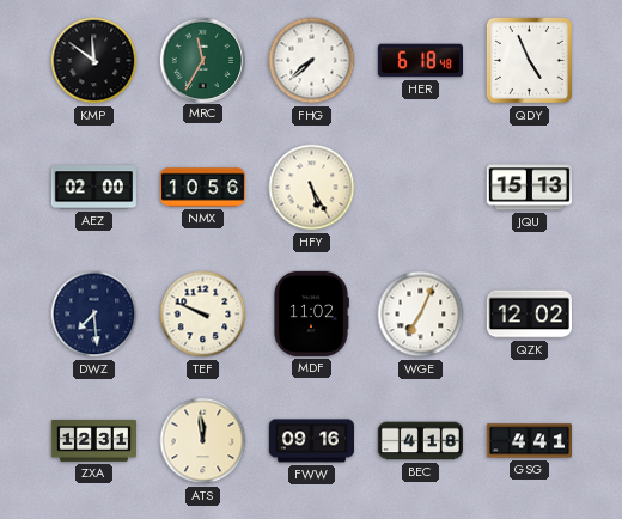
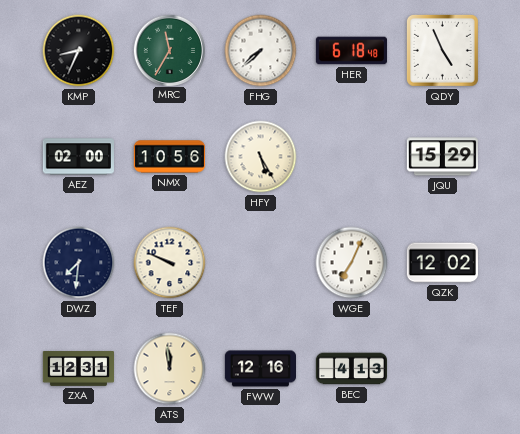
KMP: 11:51 -> 8:34 (79, 51)
JQU: 15:13 -> 15:29 (442, 157)
DWZ: 7:29 -> 7:31 (79, 263)
MDF: 11:02 -> none (311, 313)
FWW: 09:16 -> 12:16 (260, 369)
BEC: 4:18 -> 4:13 (351, 369)
GSG: 4:41 -> none (529, 441)
